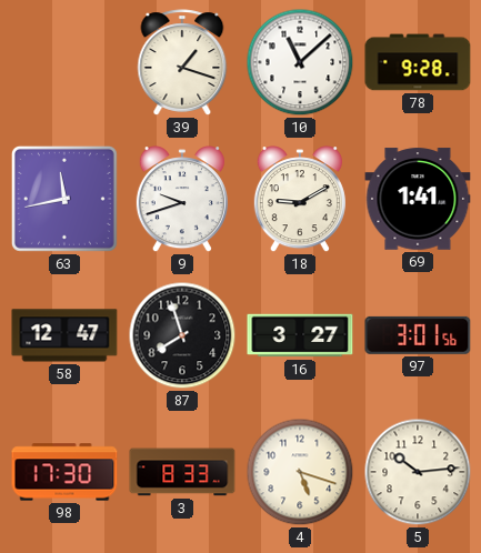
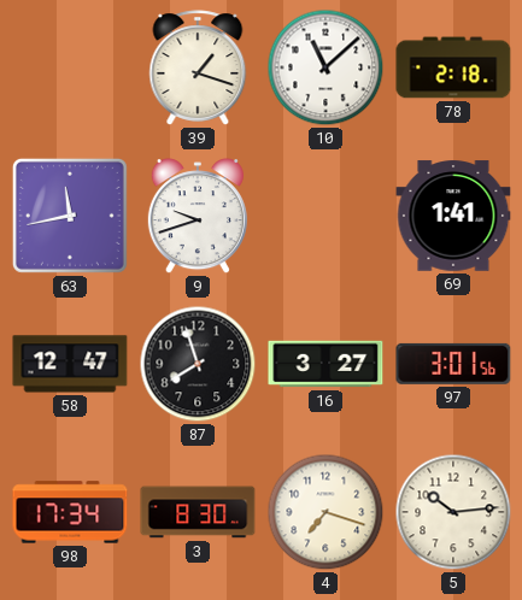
78: 9:28 -> 2:18 (453, 67)
18: 9:10 -> none (300, 200)
98: 17:30 -> 17:34 (70, 512)
3: 8:33 -> 8:30 (198, 512)
4: 5:18 -> 7:18 (325, 512)
